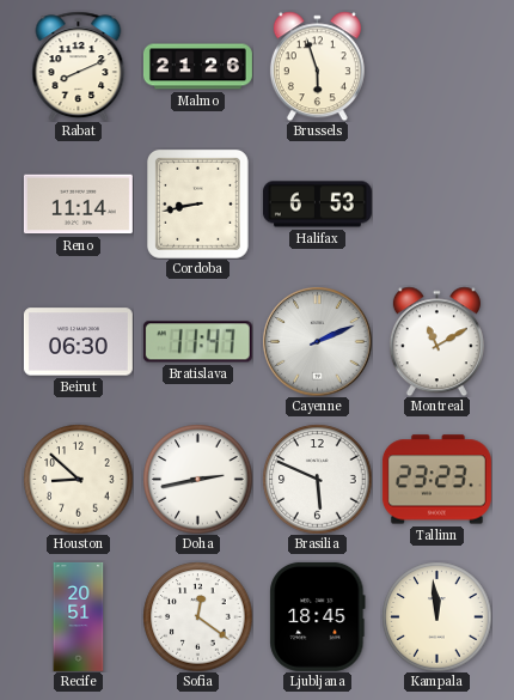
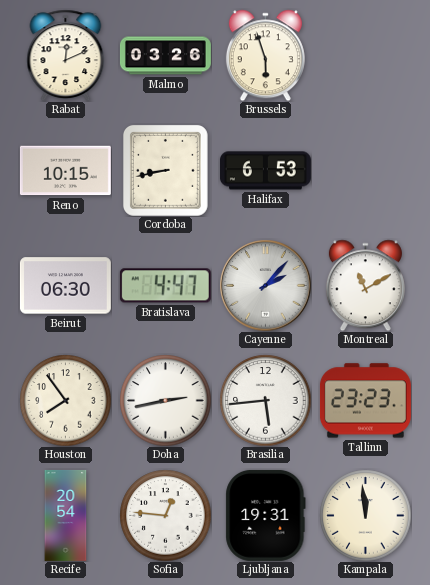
Rabat: 8:11 -> 12:11 (66, 55)
Malmo: 21:26 -> 03:26 (165, 56)
Reno: 11:14 -> 10:15 (65, 171)
Bratislava: 11:47 -> 4:47 (165, 286)
Cayenne: 2:11 -> 2:07 (265, 285)
Houston: 8:52 -> 7:54 (65, 400)
Brasilia: 5:49 -> 5:44 (265, 400)
Recife: 20:51 -> 20:54 (66, 515)
Sofia: 12:21 -> 12:46 (165, 515)
Ljubljana: 18:45 -> 19:31 (266, 515)
